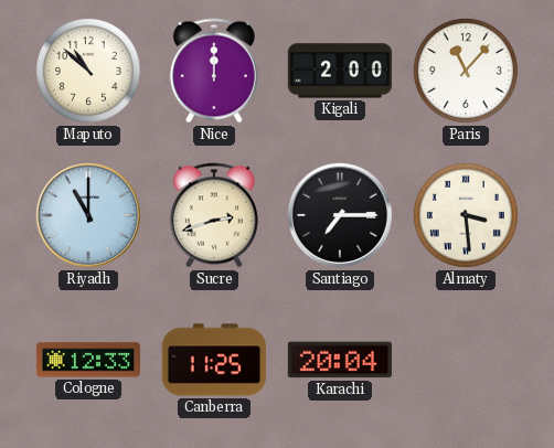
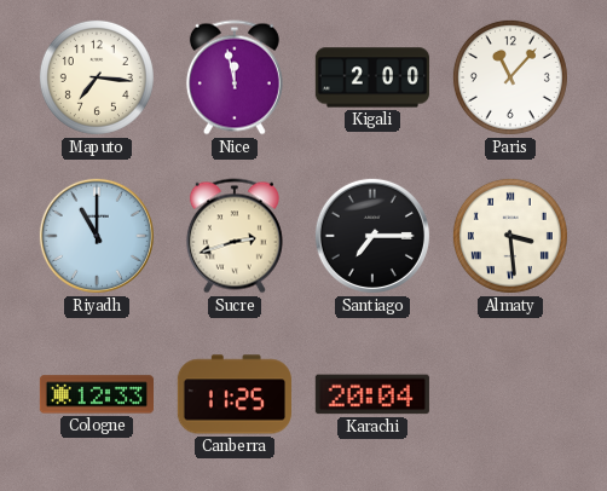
Maputo: 10:52 -> 7:16 (97, 77)
Nice: 12:00 -> 11:58 (235, 77)
